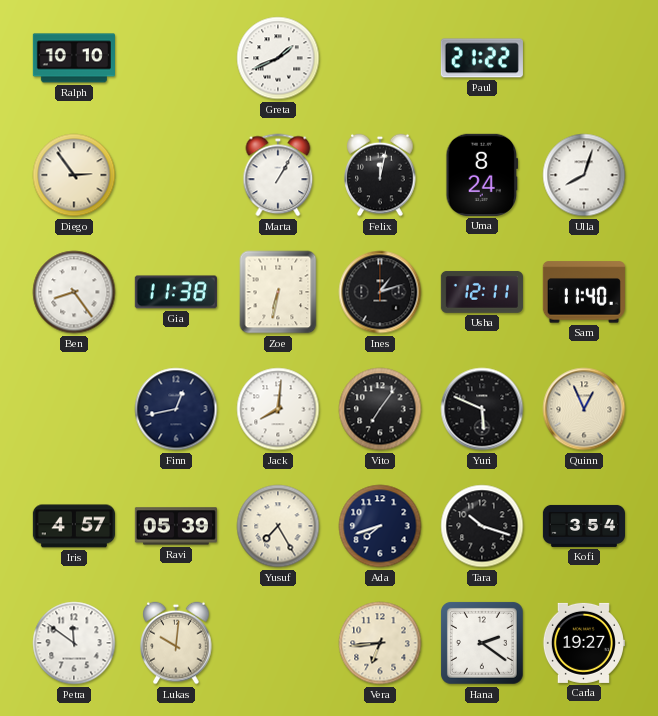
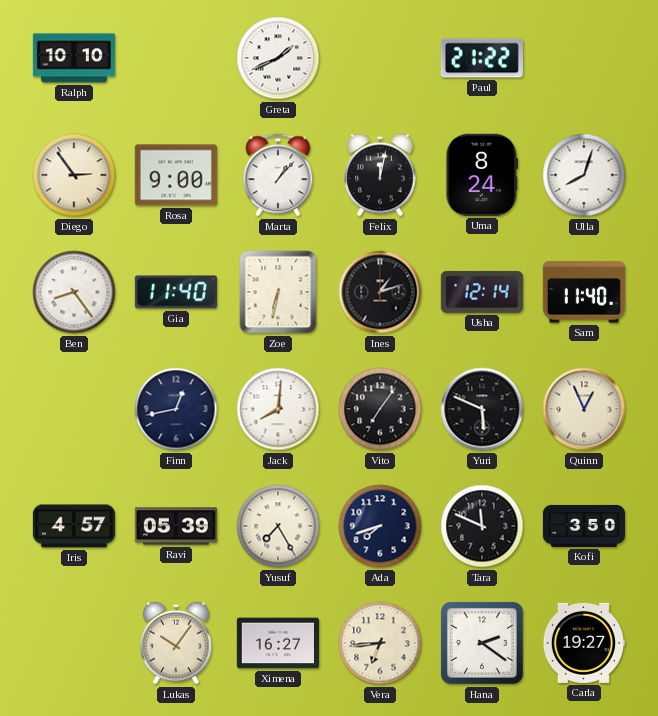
Rosa: none -> 9:00 (176, 175)
Marta: 1:05 -> 1:07 (278, 175)
Gia: 11:38 -> 11:40 (176, 292)
Usha: 12:11 -> 12:14 (482, 292)
Tara: 10:18 -> 11:49 (482, 526)
Kofi: 3:54 -> 3:50 (583, 526)
Petra: 11:51 -> none (74, 643)
Lukas: 10:01 -> 10:06 (176, 643)
Ximena: none -> 16:27 (278, 643)
